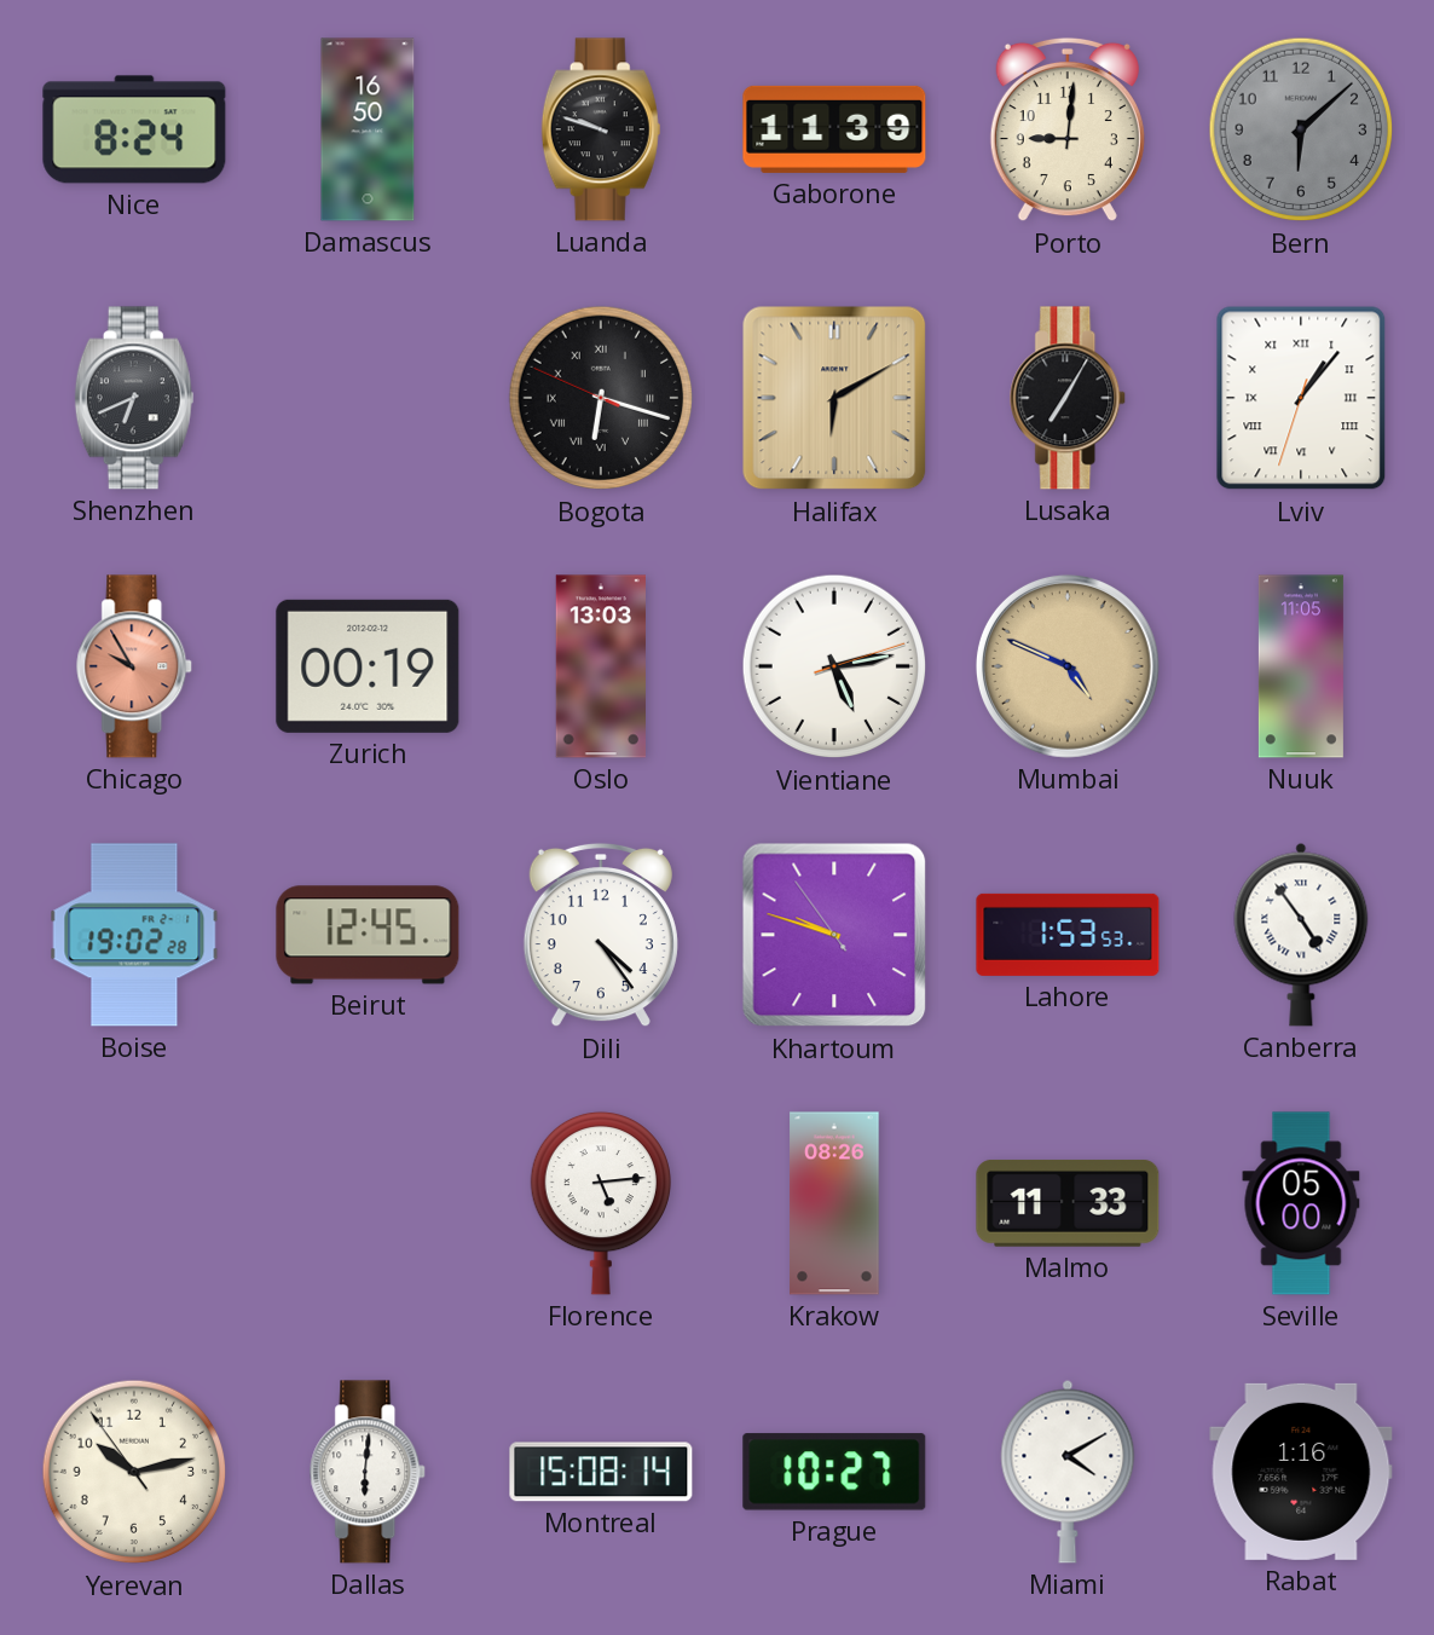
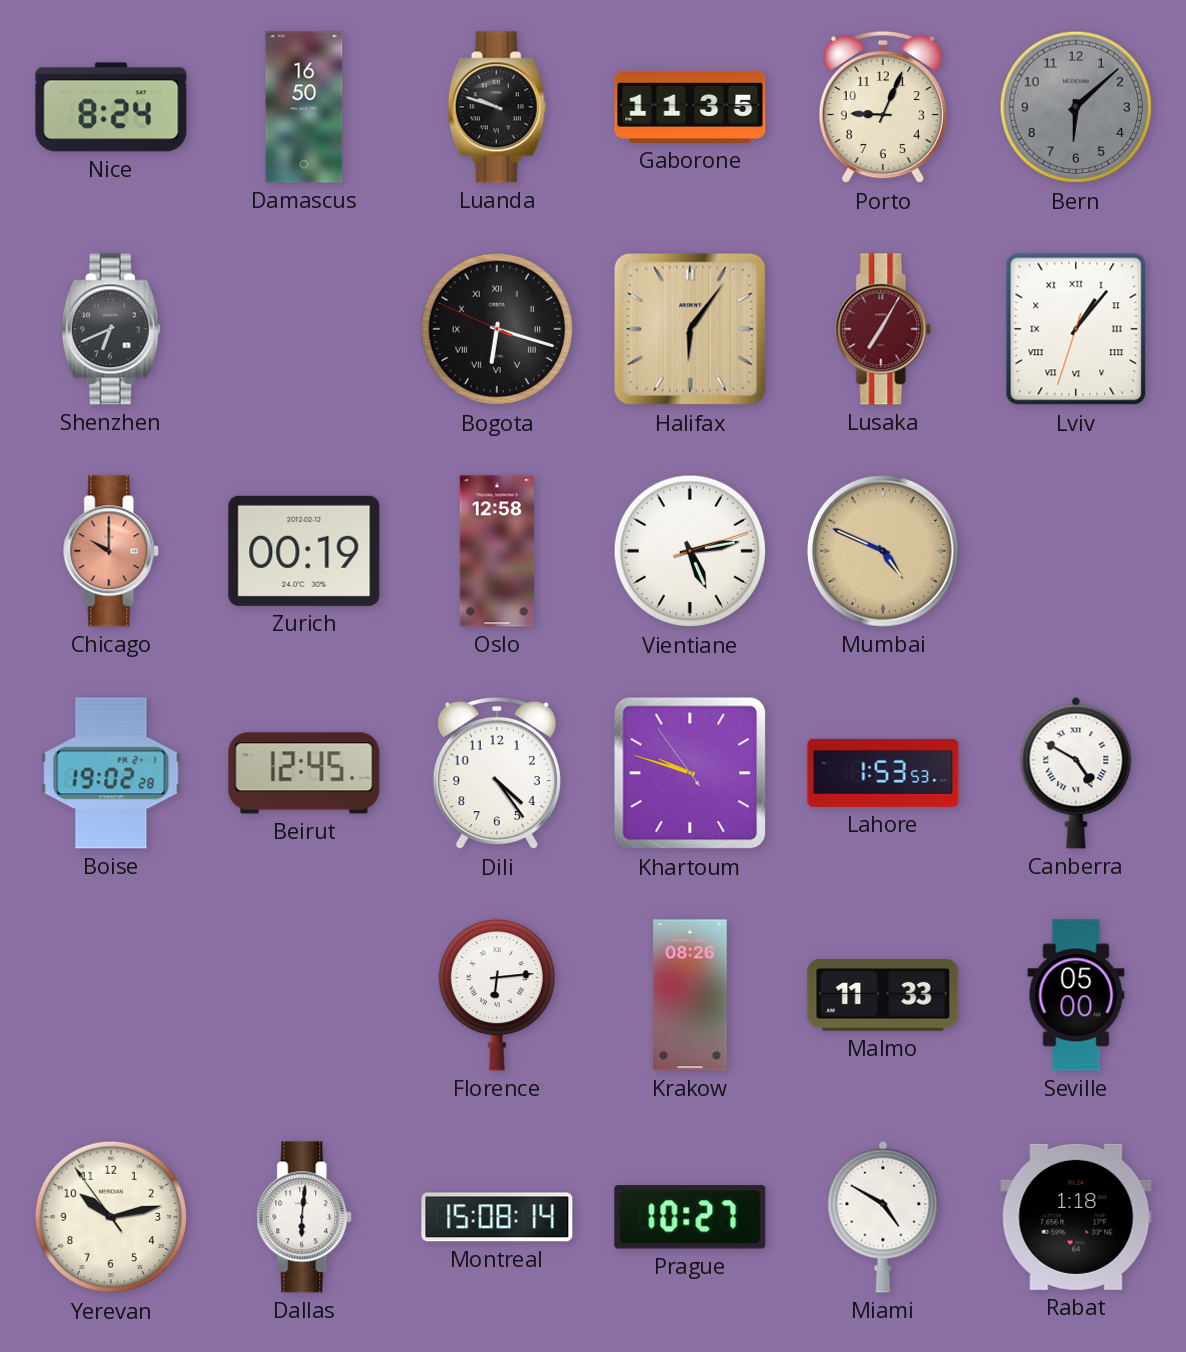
Gaborone: 11:39 -> 11:35 (690, 107)
Porto: 9:01 -> 9:04 (883, 107)
Halifax: 6:10 -> 6:06 (690, 329)
Lusaka dial: black -> burgundy (884, 329)
Chicago: 9:55 -> 10:00 (112, 551)
Oslo: 13:03 -> 12:58 (496, 551)
Nuuk: 11:05 -> none (1301, 666)
Canberra: 4:54 -> 4:50 (1076, 773)
Florence: 5:14 -> 6:14 (497, 995)
Miami: 4:10 -> 4:50 (883, 1217)
Rabat: 1:16 -> 1:18 (1076, 1217)
